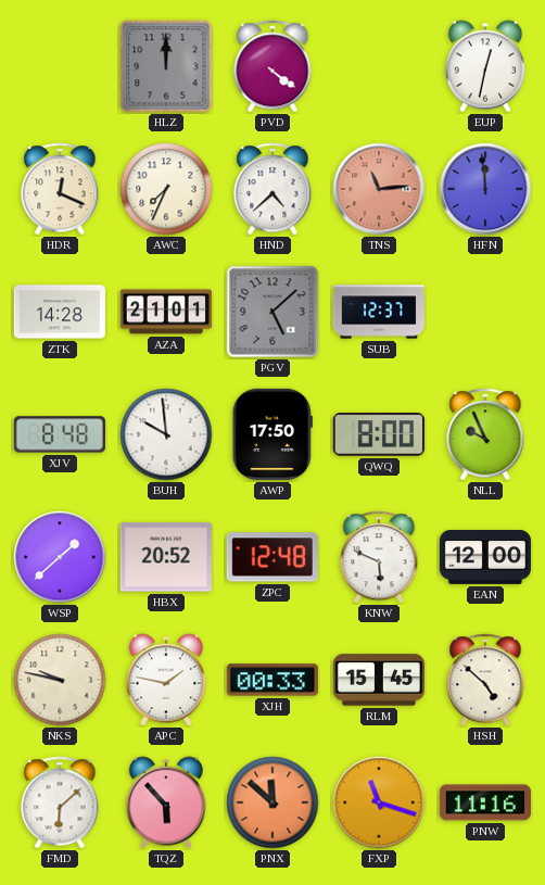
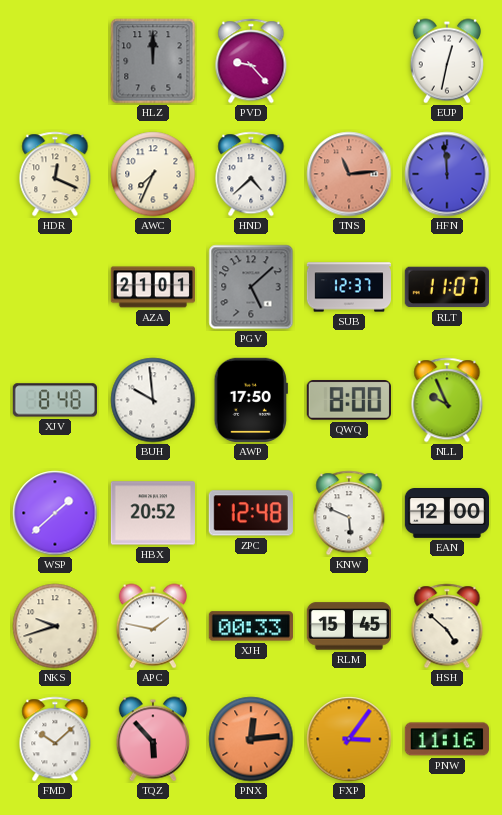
PVD: 4:21 -> 9:23 (251, 61)
ZTK: 14:28 -> none (59, 312)
RLT: none -> 11:07 (447, 287)
NKS: 9:47 -> 9:42 (55, 626)
FMD: 6:08 -> 10:08 (55, 739)
PNX: 11:52 -> 12:14 (251, 739)
FXP: 11:18 -> 3:06 (349, 739)
